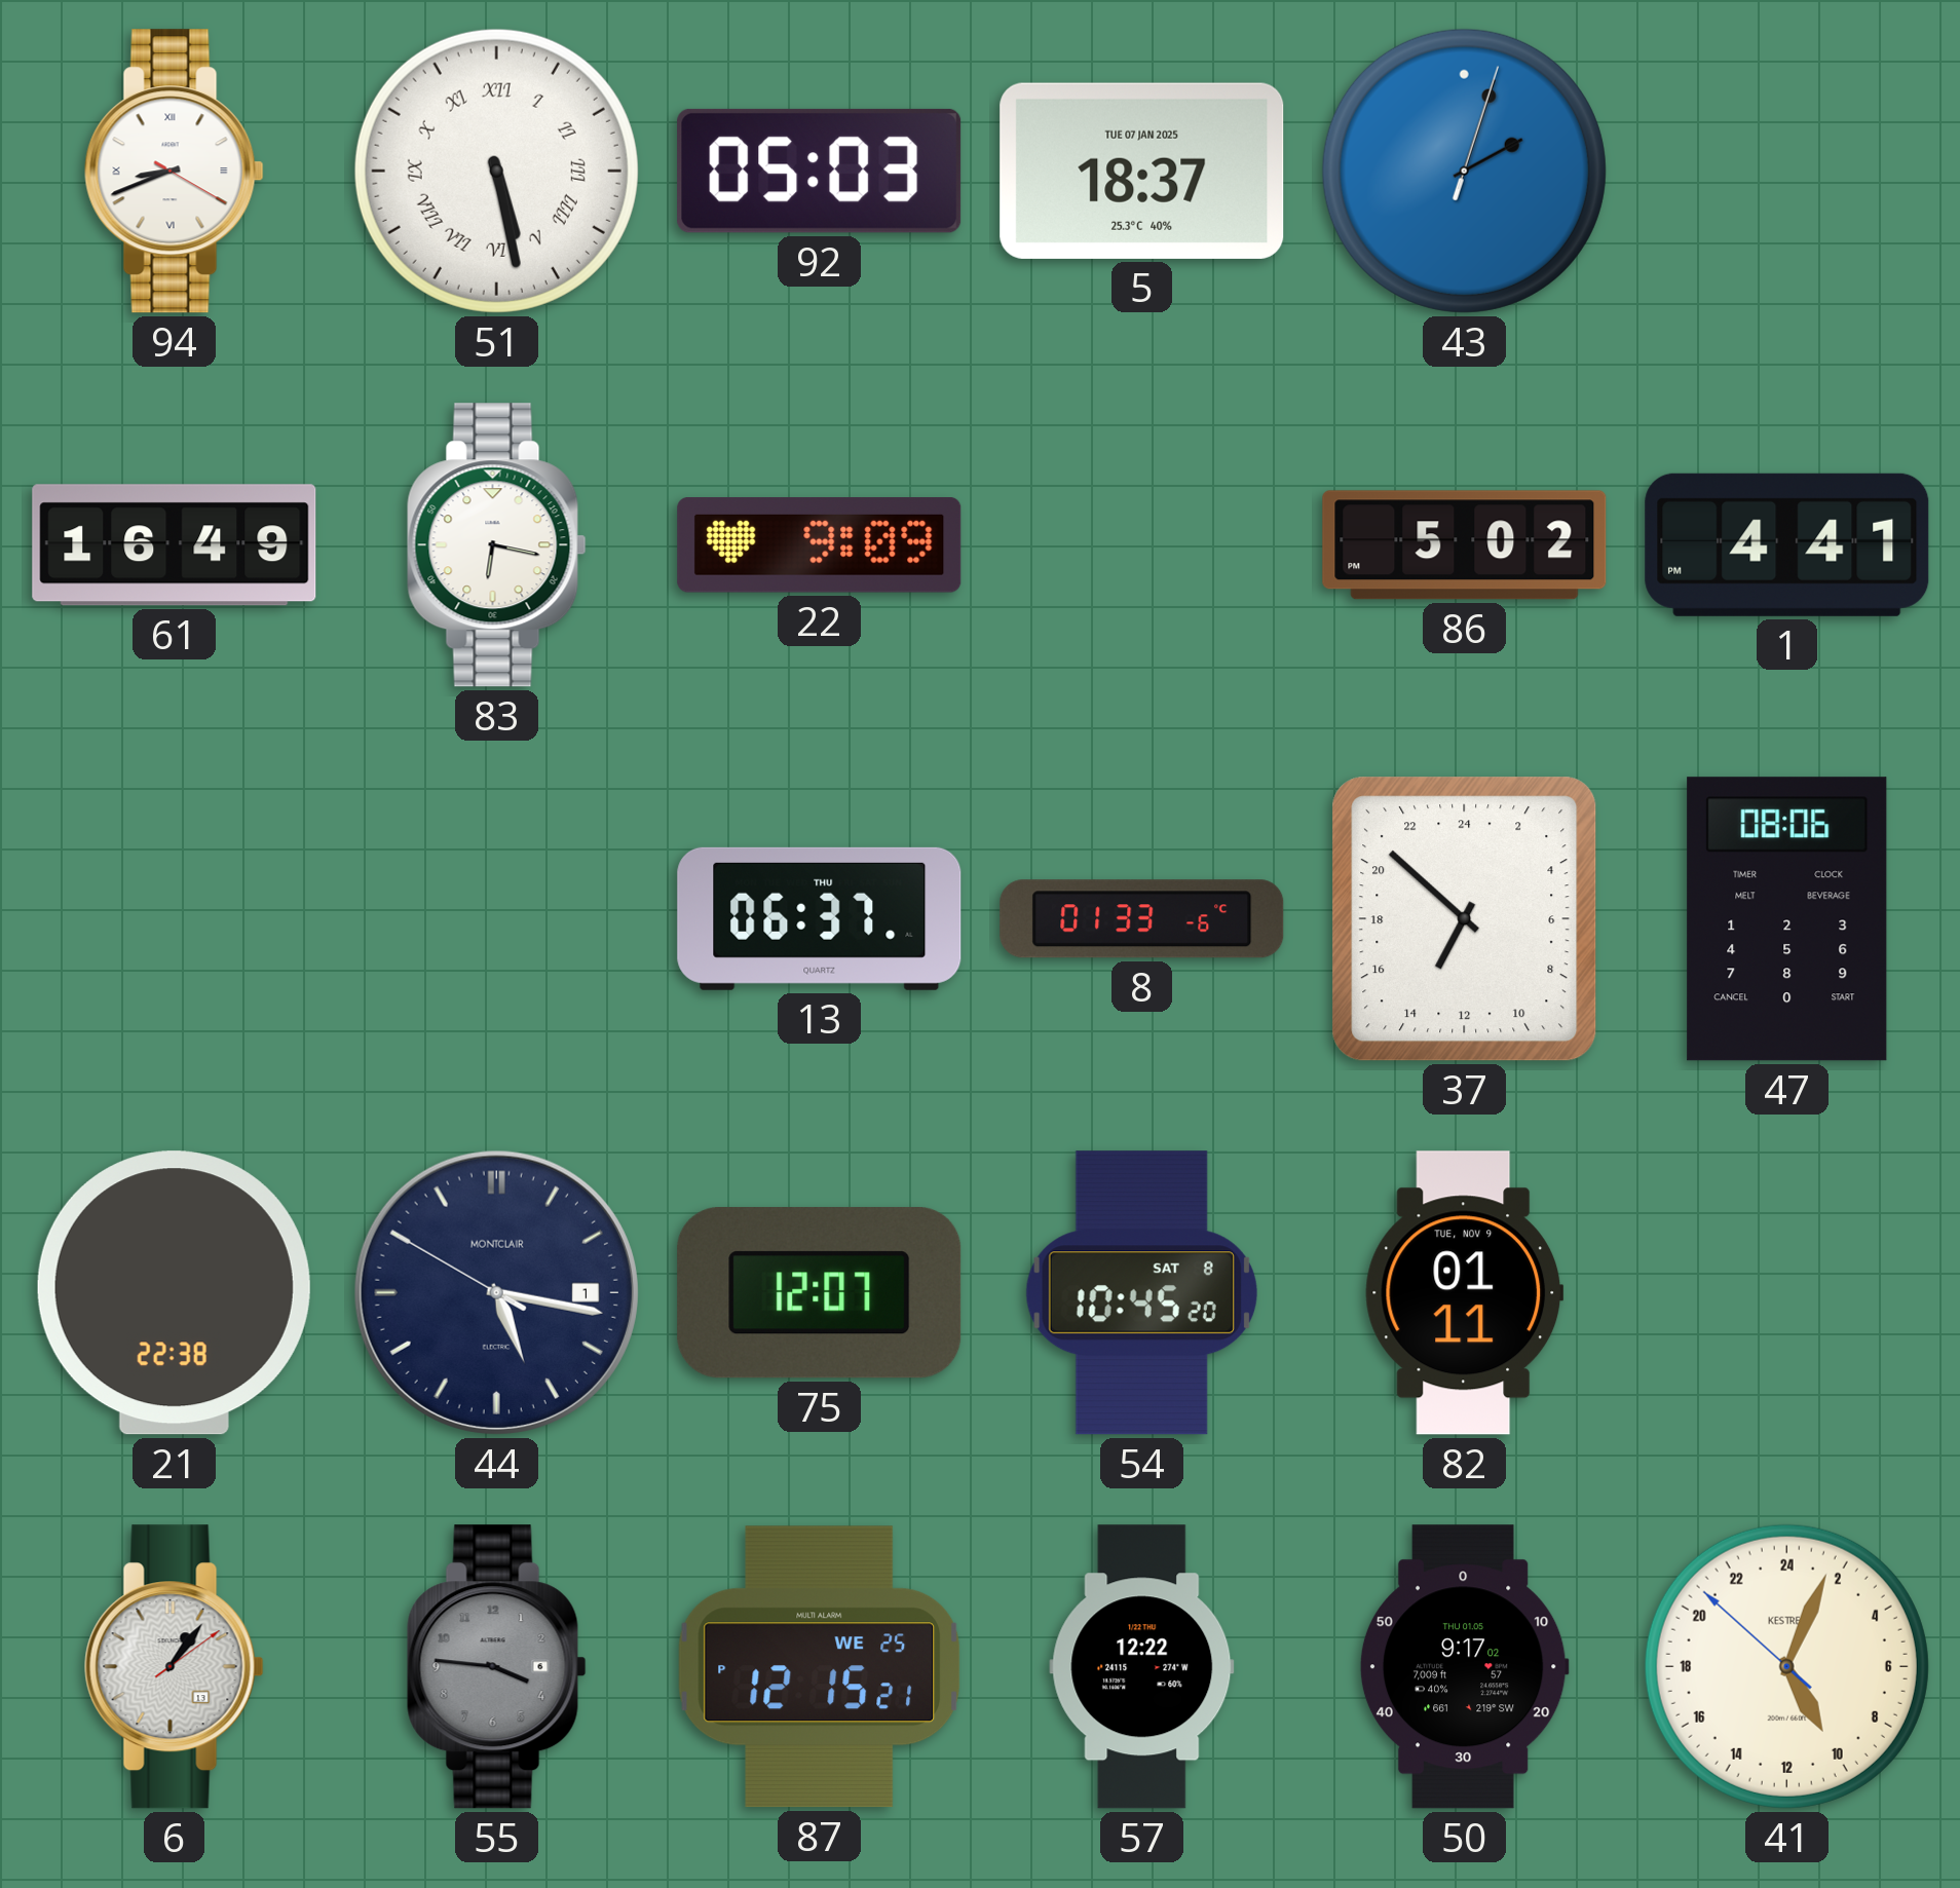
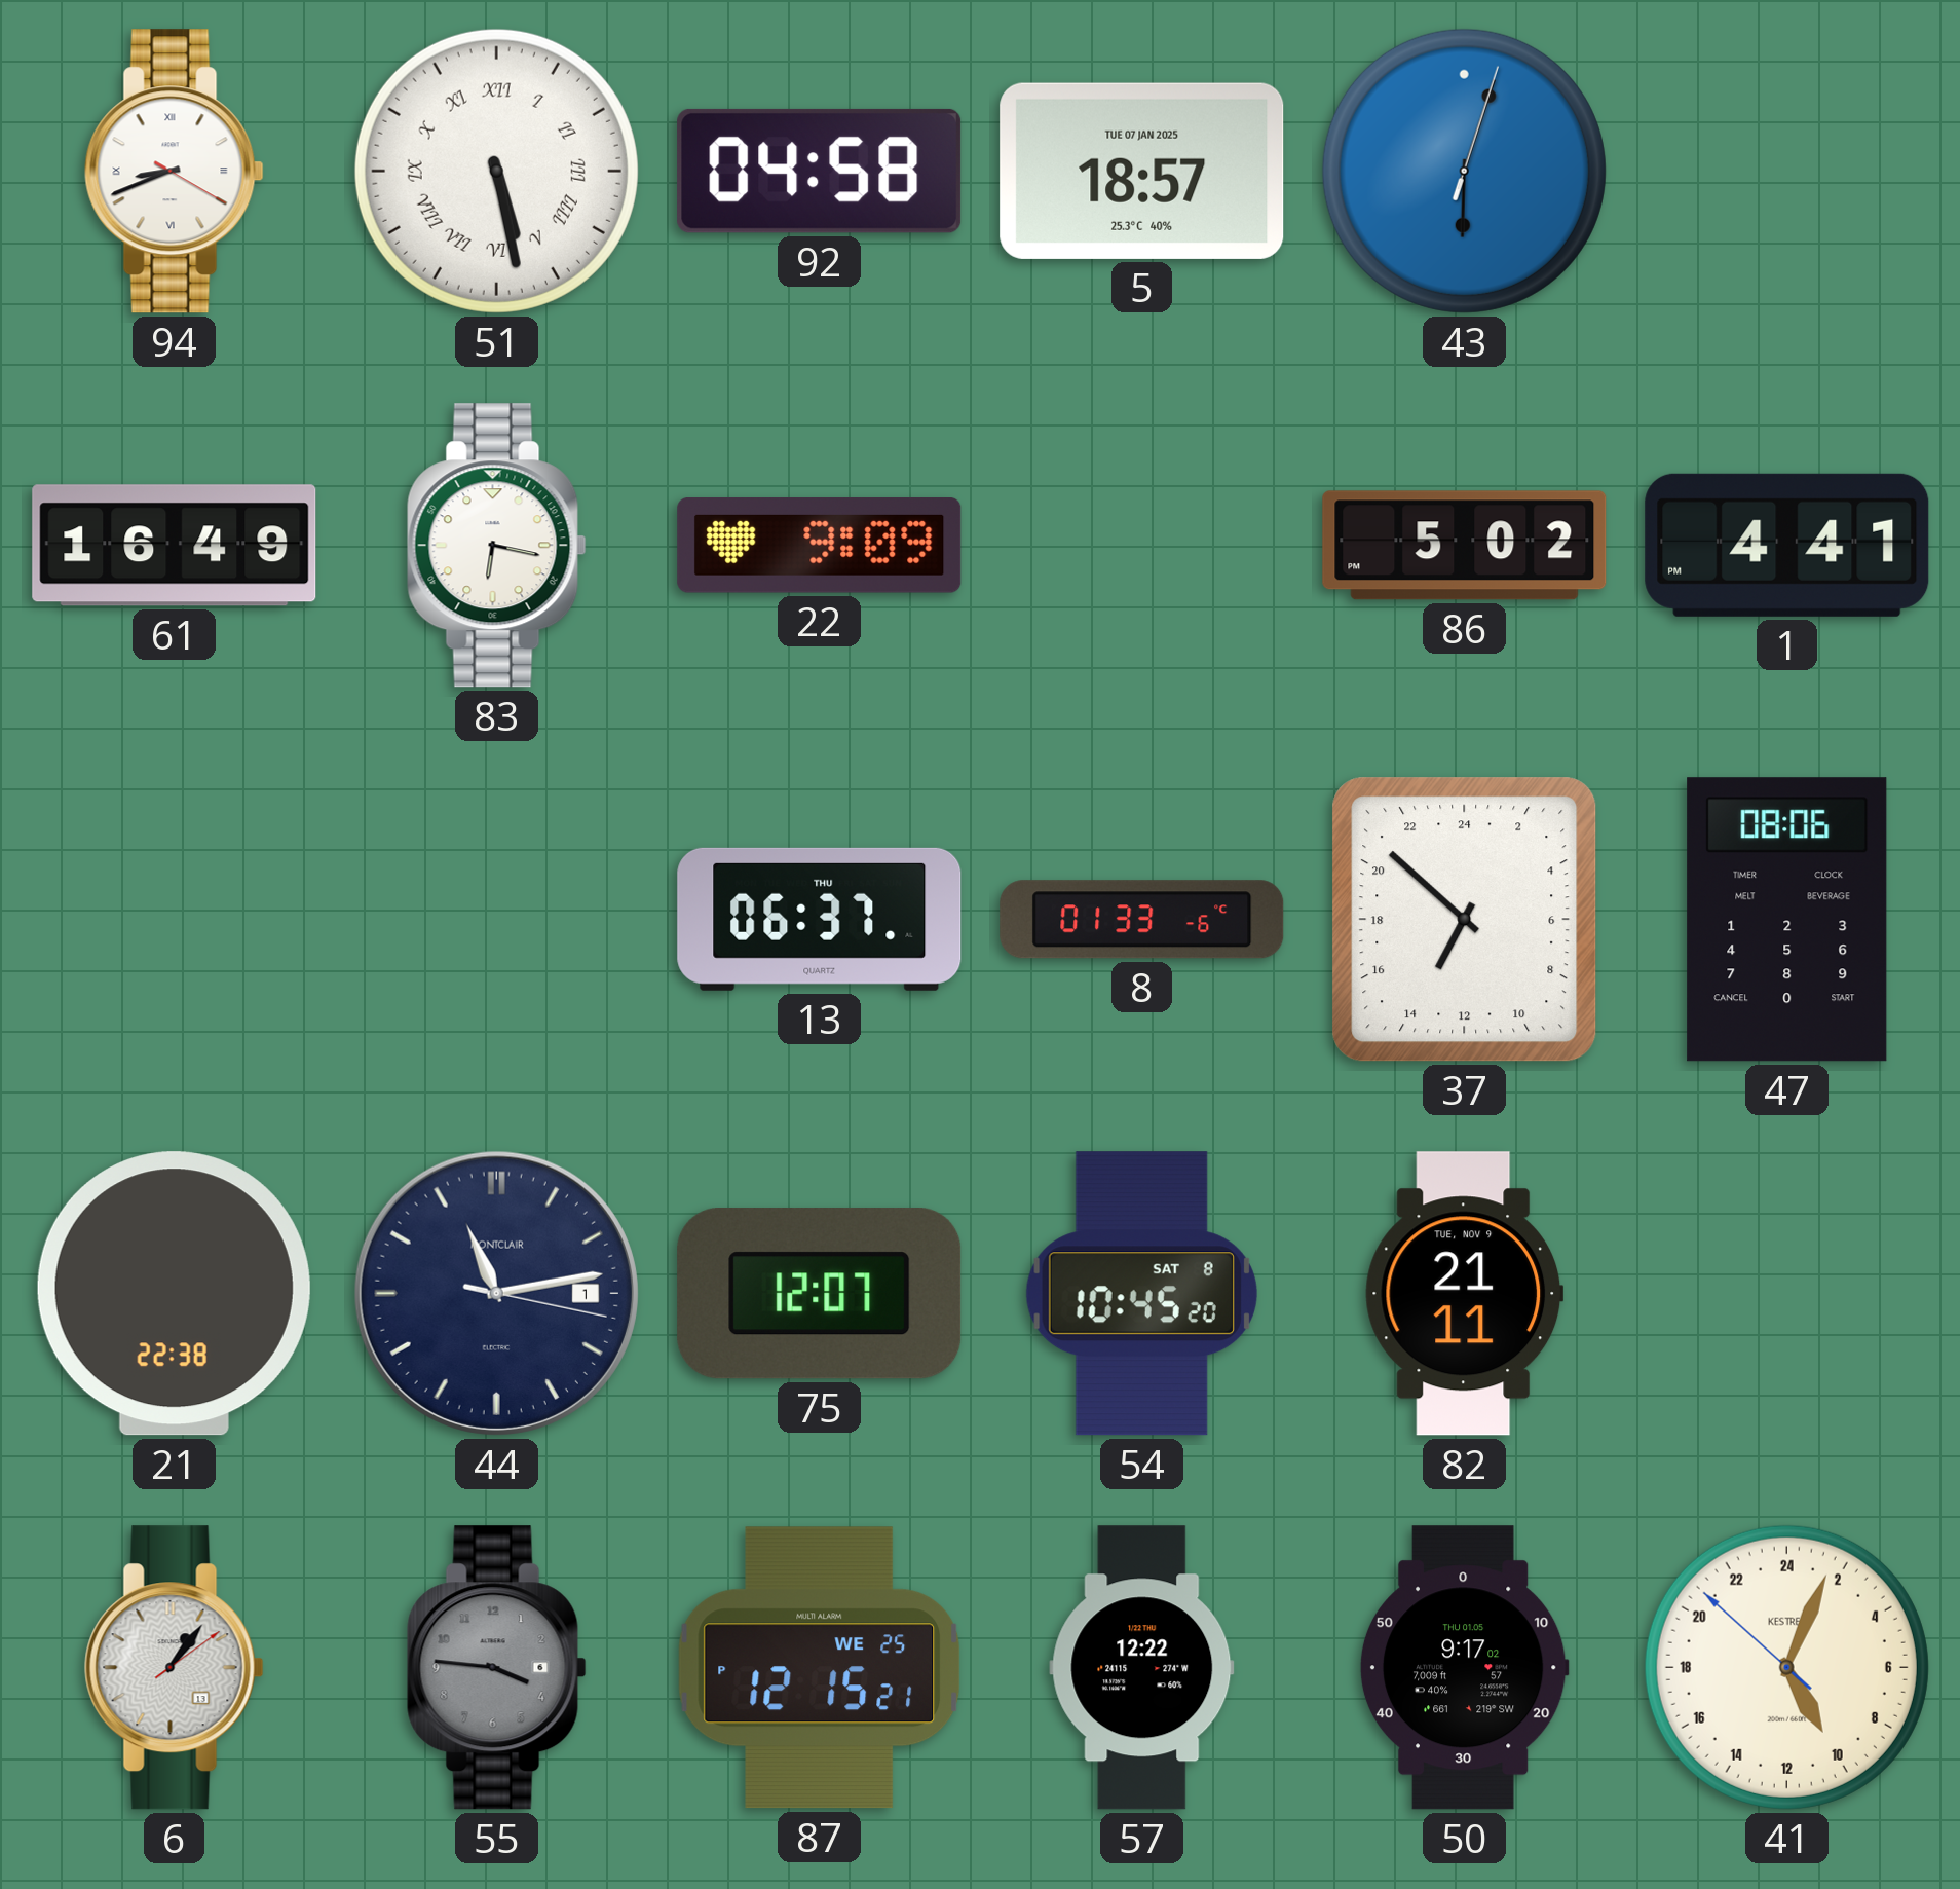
92: 05:03 -> 04:58 (820, 171)
5: 18:37 -> 18:57 (1142, 171)
43: 2:03 -> 6:03 (1464, 171)
44: 5:16 -> 11:13 (496, 1293)
82: 01:11 -> 21:11 (1465, 1294)
